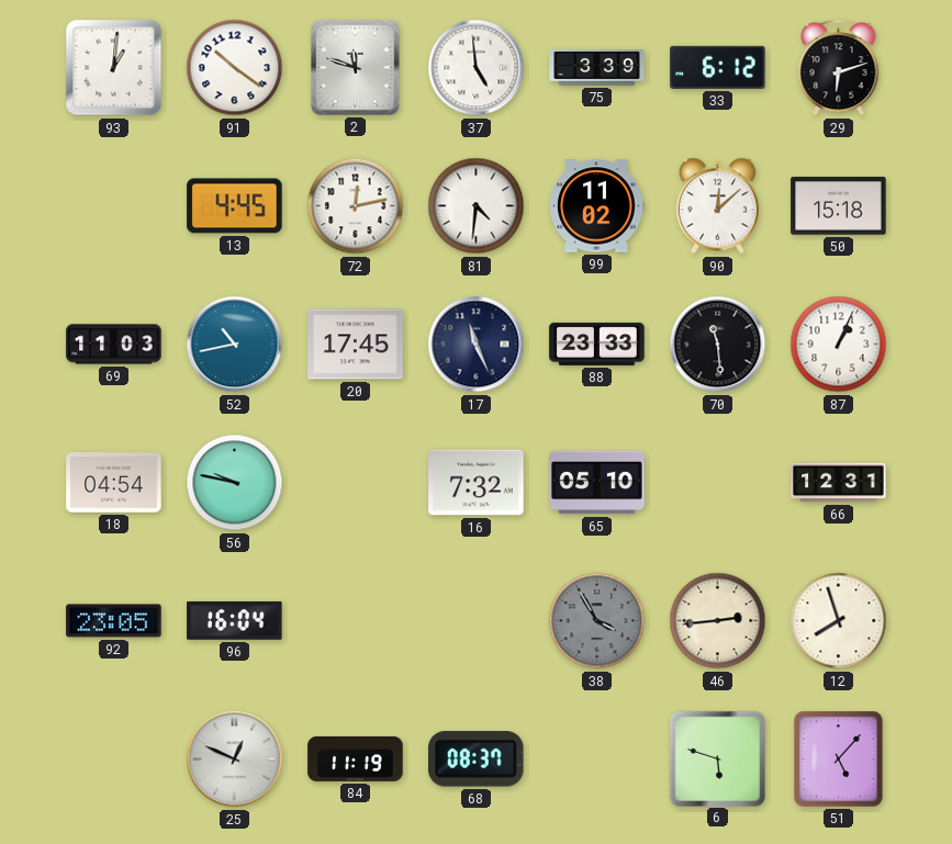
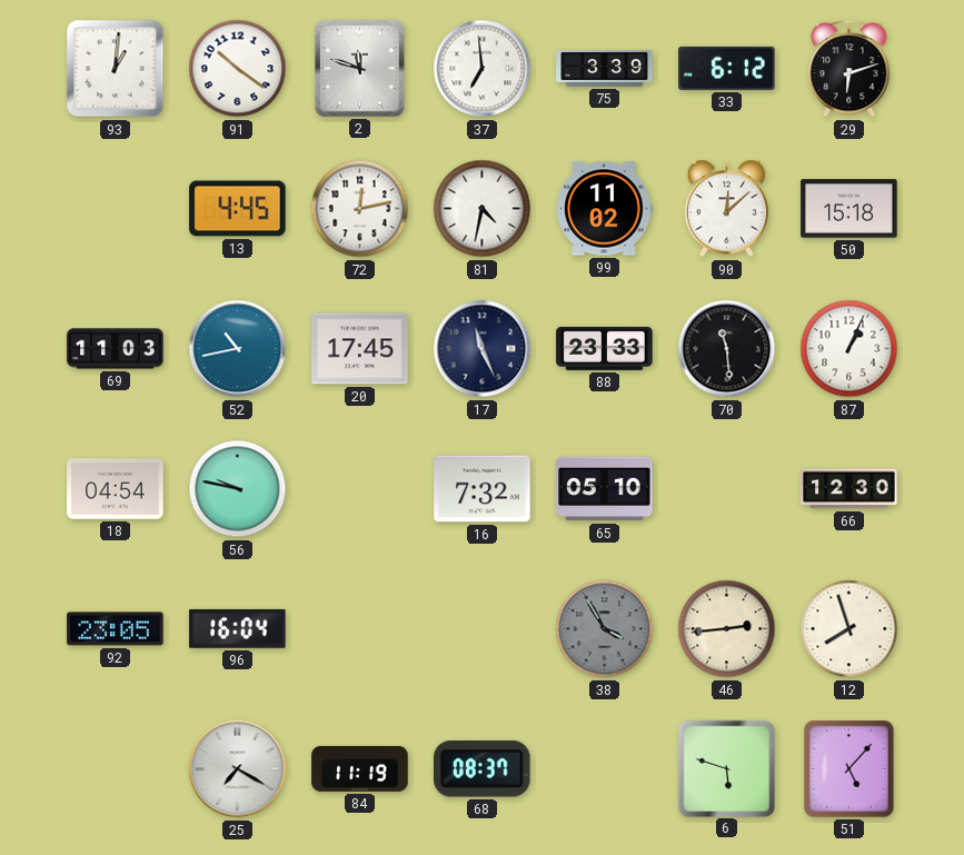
37: 4:59 -> 6:59 (483, 69)
81: 4:31 -> 4:32 (483, 209)
66: 12:31 -> 12:30 (849, 489)
25: 12:49 -> 7:20 (238, 769)
